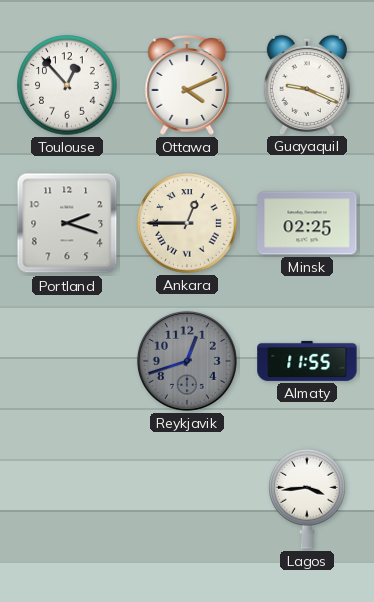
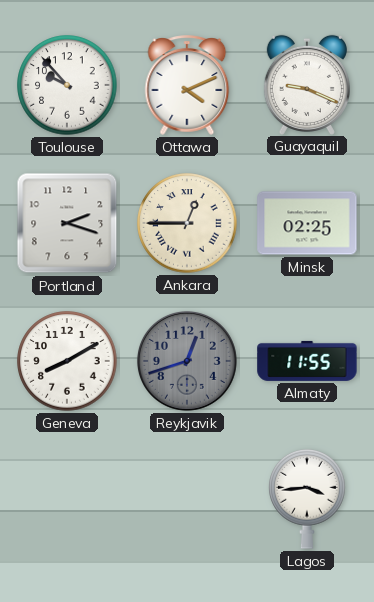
Toulouse: 12:53 -> 9:53 (67, 85)
Geneva: none -> 8:10 (67, 361)
